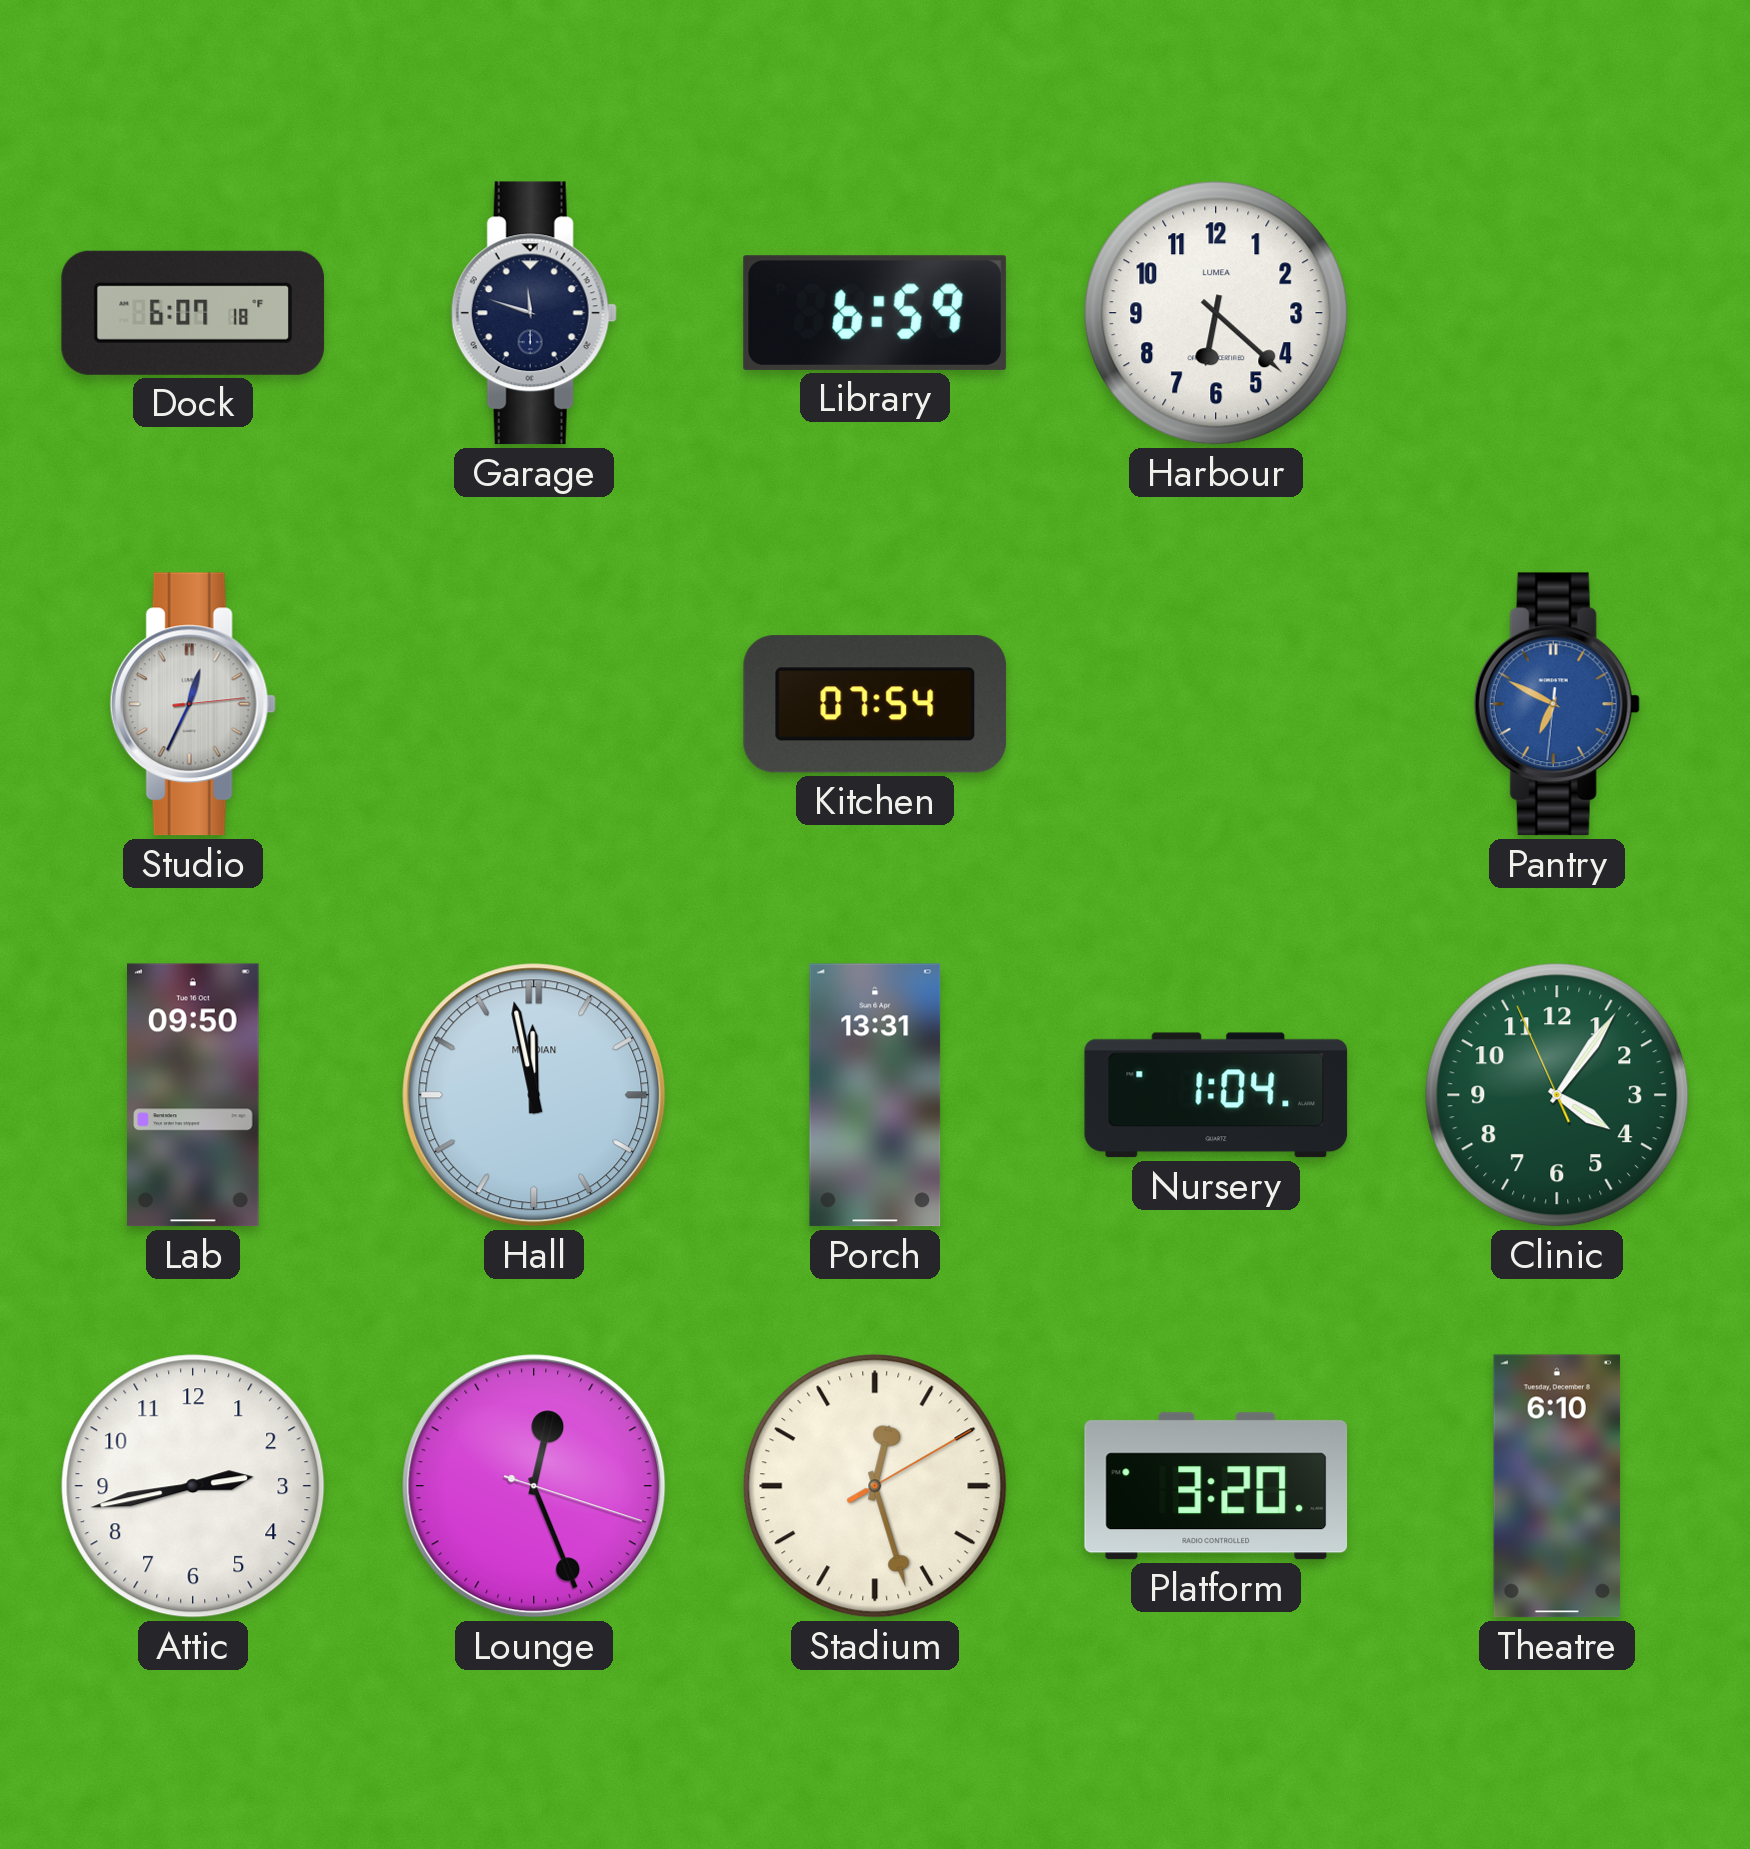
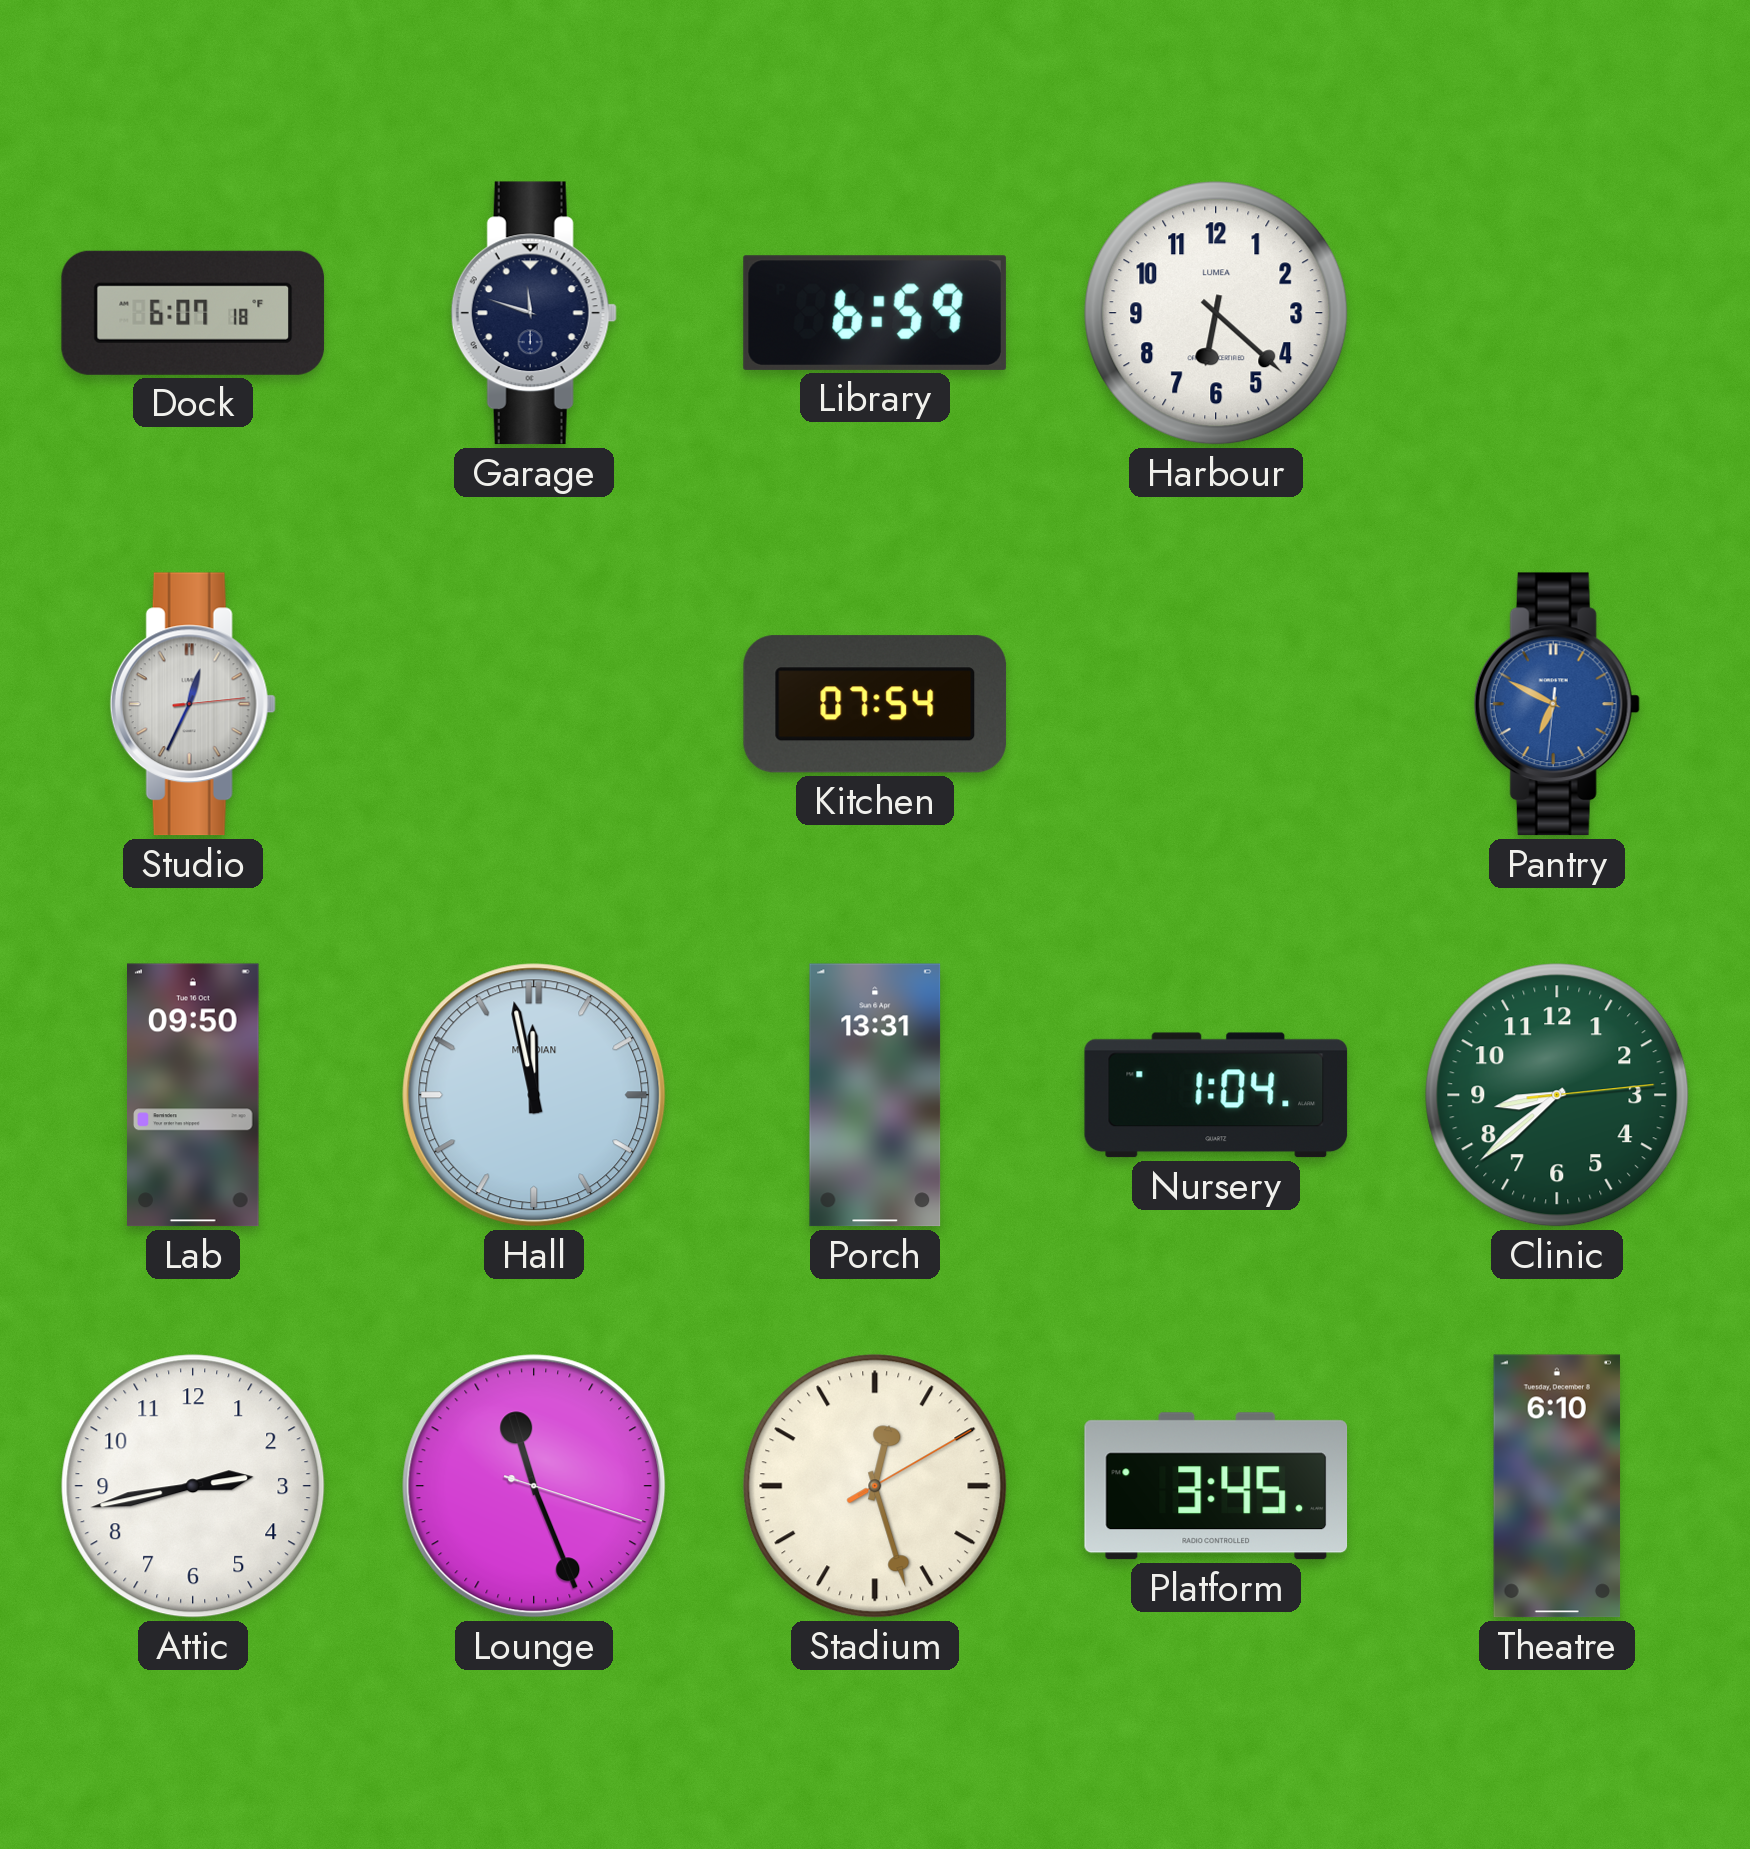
Clinic: 4:05 -> 8:38 (1557, 1095)
Lounge: 12:26 -> 11:26 (534, 1486)
Platform: 3:20 -> 3:45 (1216, 1486)
